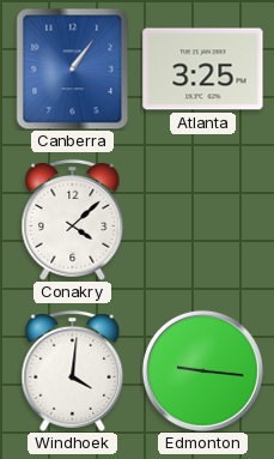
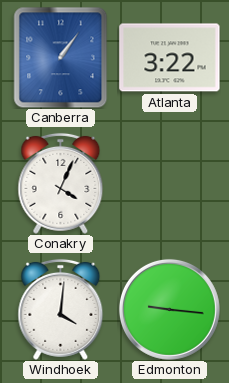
Atlanta: 3:25 -> 3:22 (170, 58)
Conakry: 4:08 -> 4:04 (61, 183)
